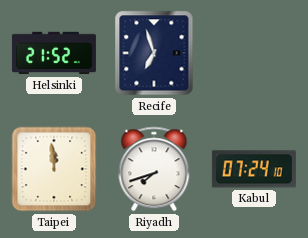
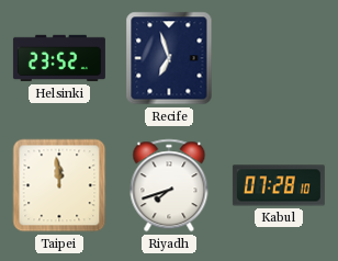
Helsinki: 21:52 -> 23:52 (59, 58)
Kabul: 07:24 -> 07:28 (279, 185)
